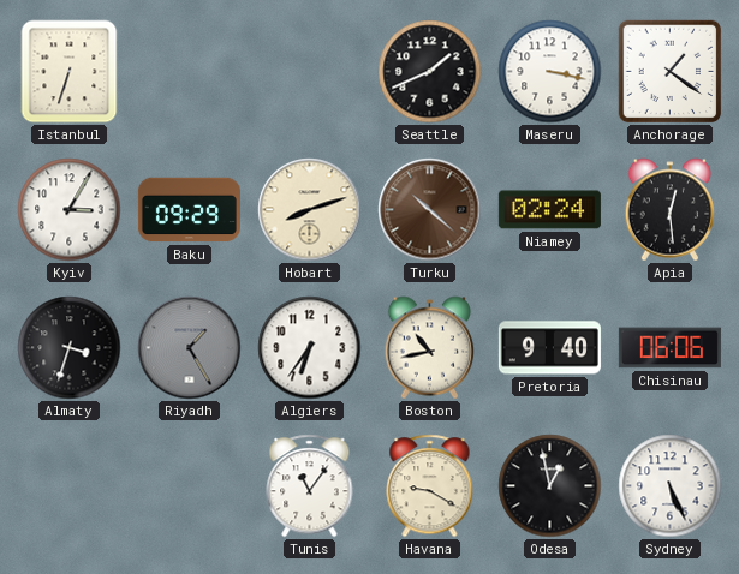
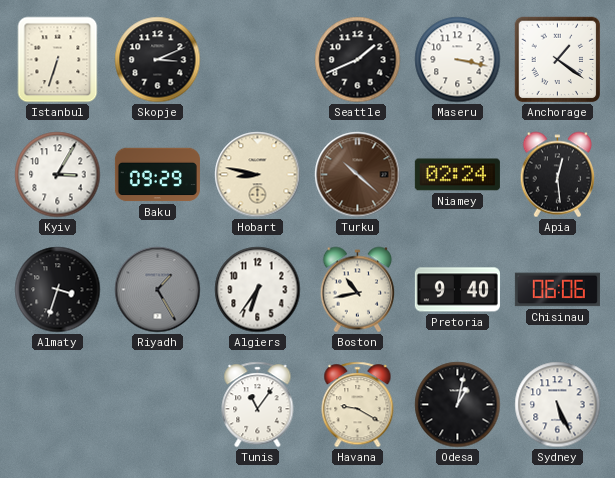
Skopje: none -> 3:11 (158, 60)
Hobart: 8:12 -> 8:47 (258, 175)
Odesa: 12:58 -> 1:02 (458, 405)
